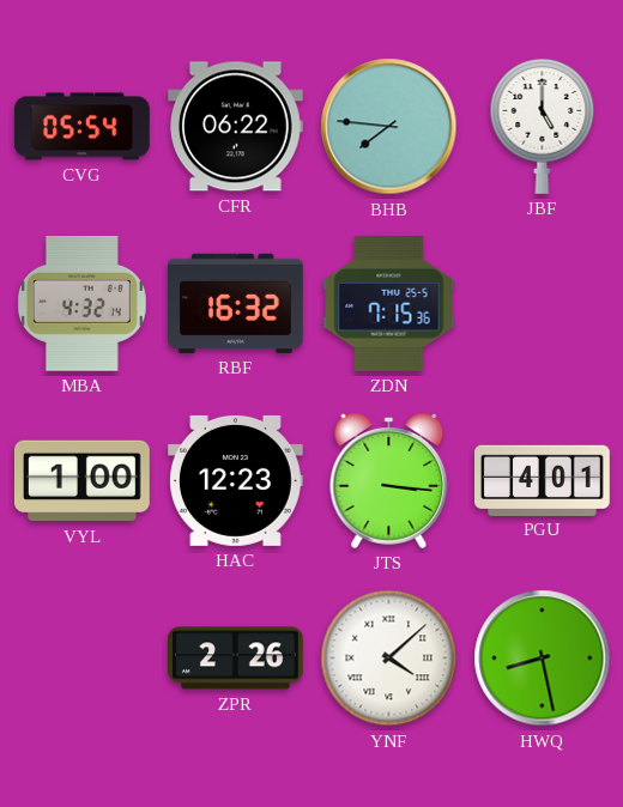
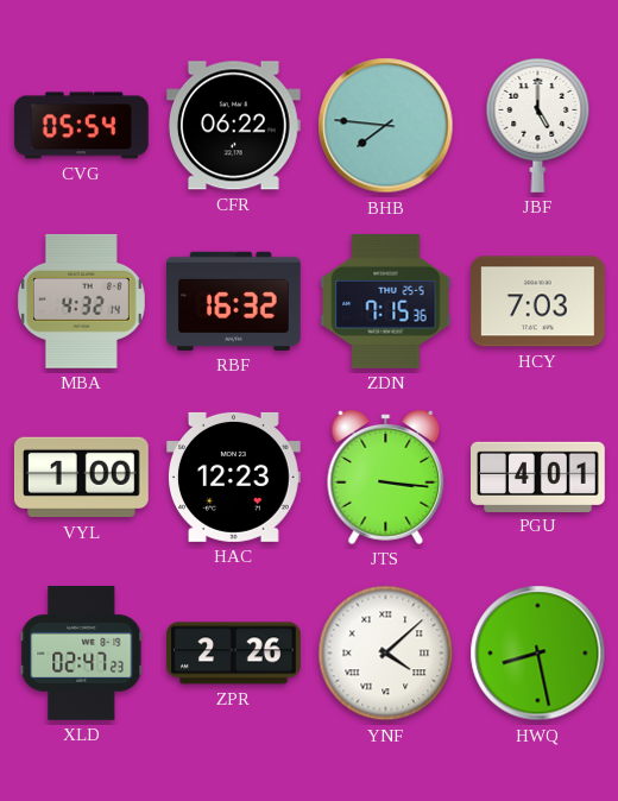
HCY: none -> 7:03 (537, 302)
XLD: none -> 02:47 (82, 654)
